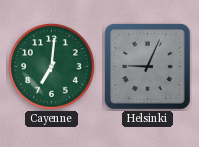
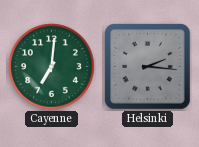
Helsinki: 9:04 -> 2:16 (148, 67)
